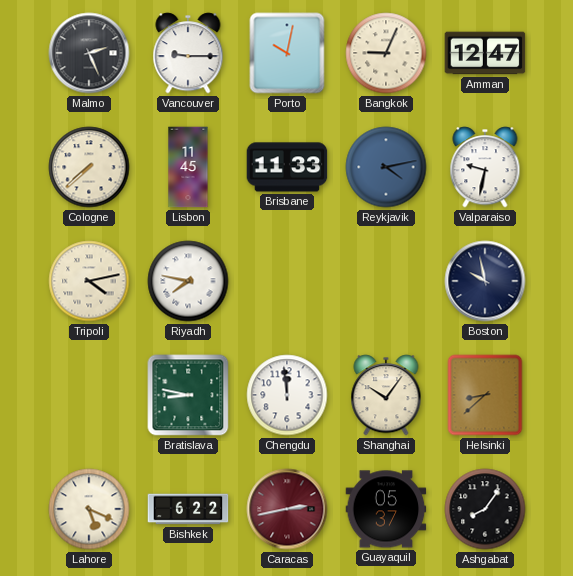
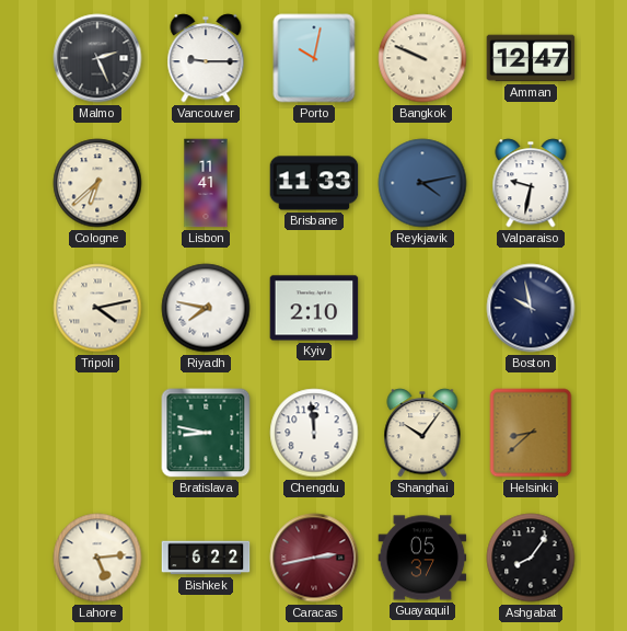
Bangkok: 9:04 -> 9:49 (422, 58)
Cologne: 7:38 -> 6:38 (97, 183)
Lisbon: 11:45 -> 11:41 (206, 183)
Kyiv: none -> 2:10 (314, 308)
Lahore: 5:19 -> 5:14 (97, 558)
